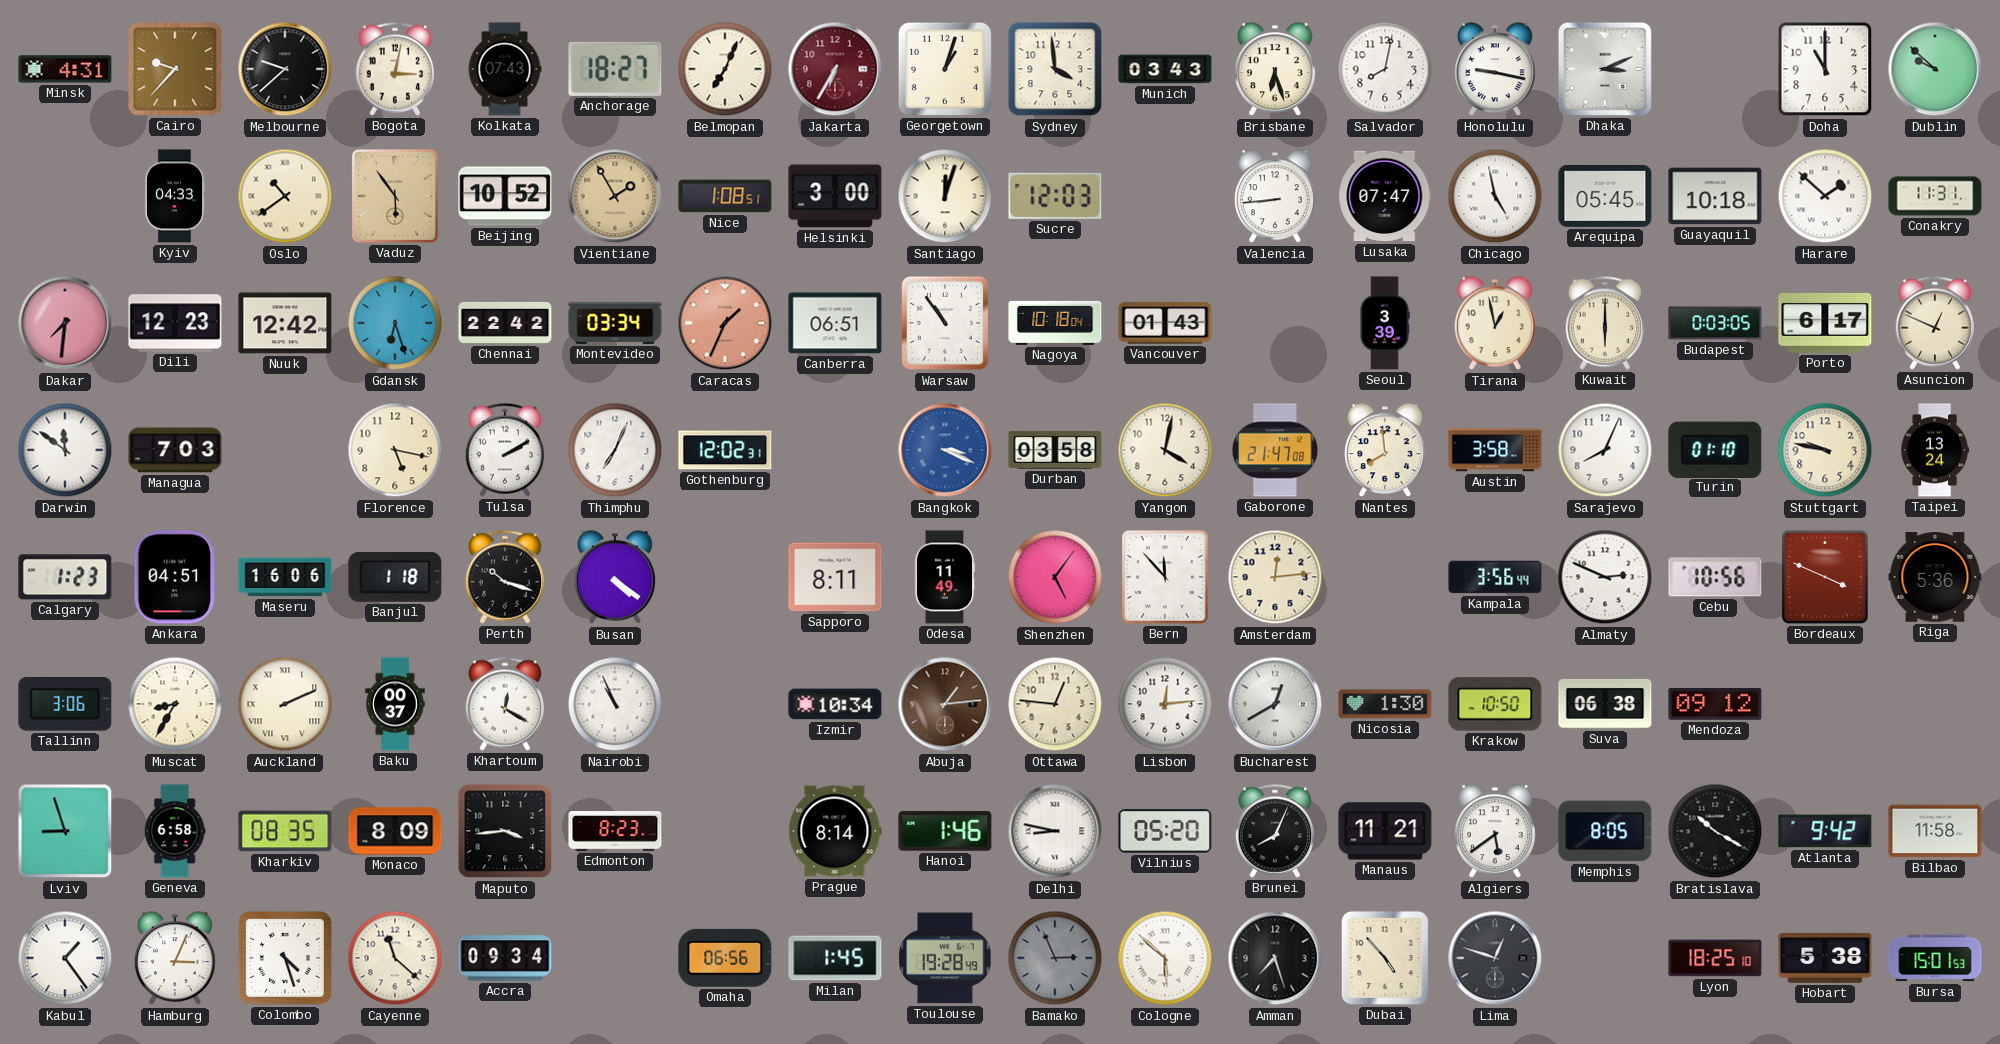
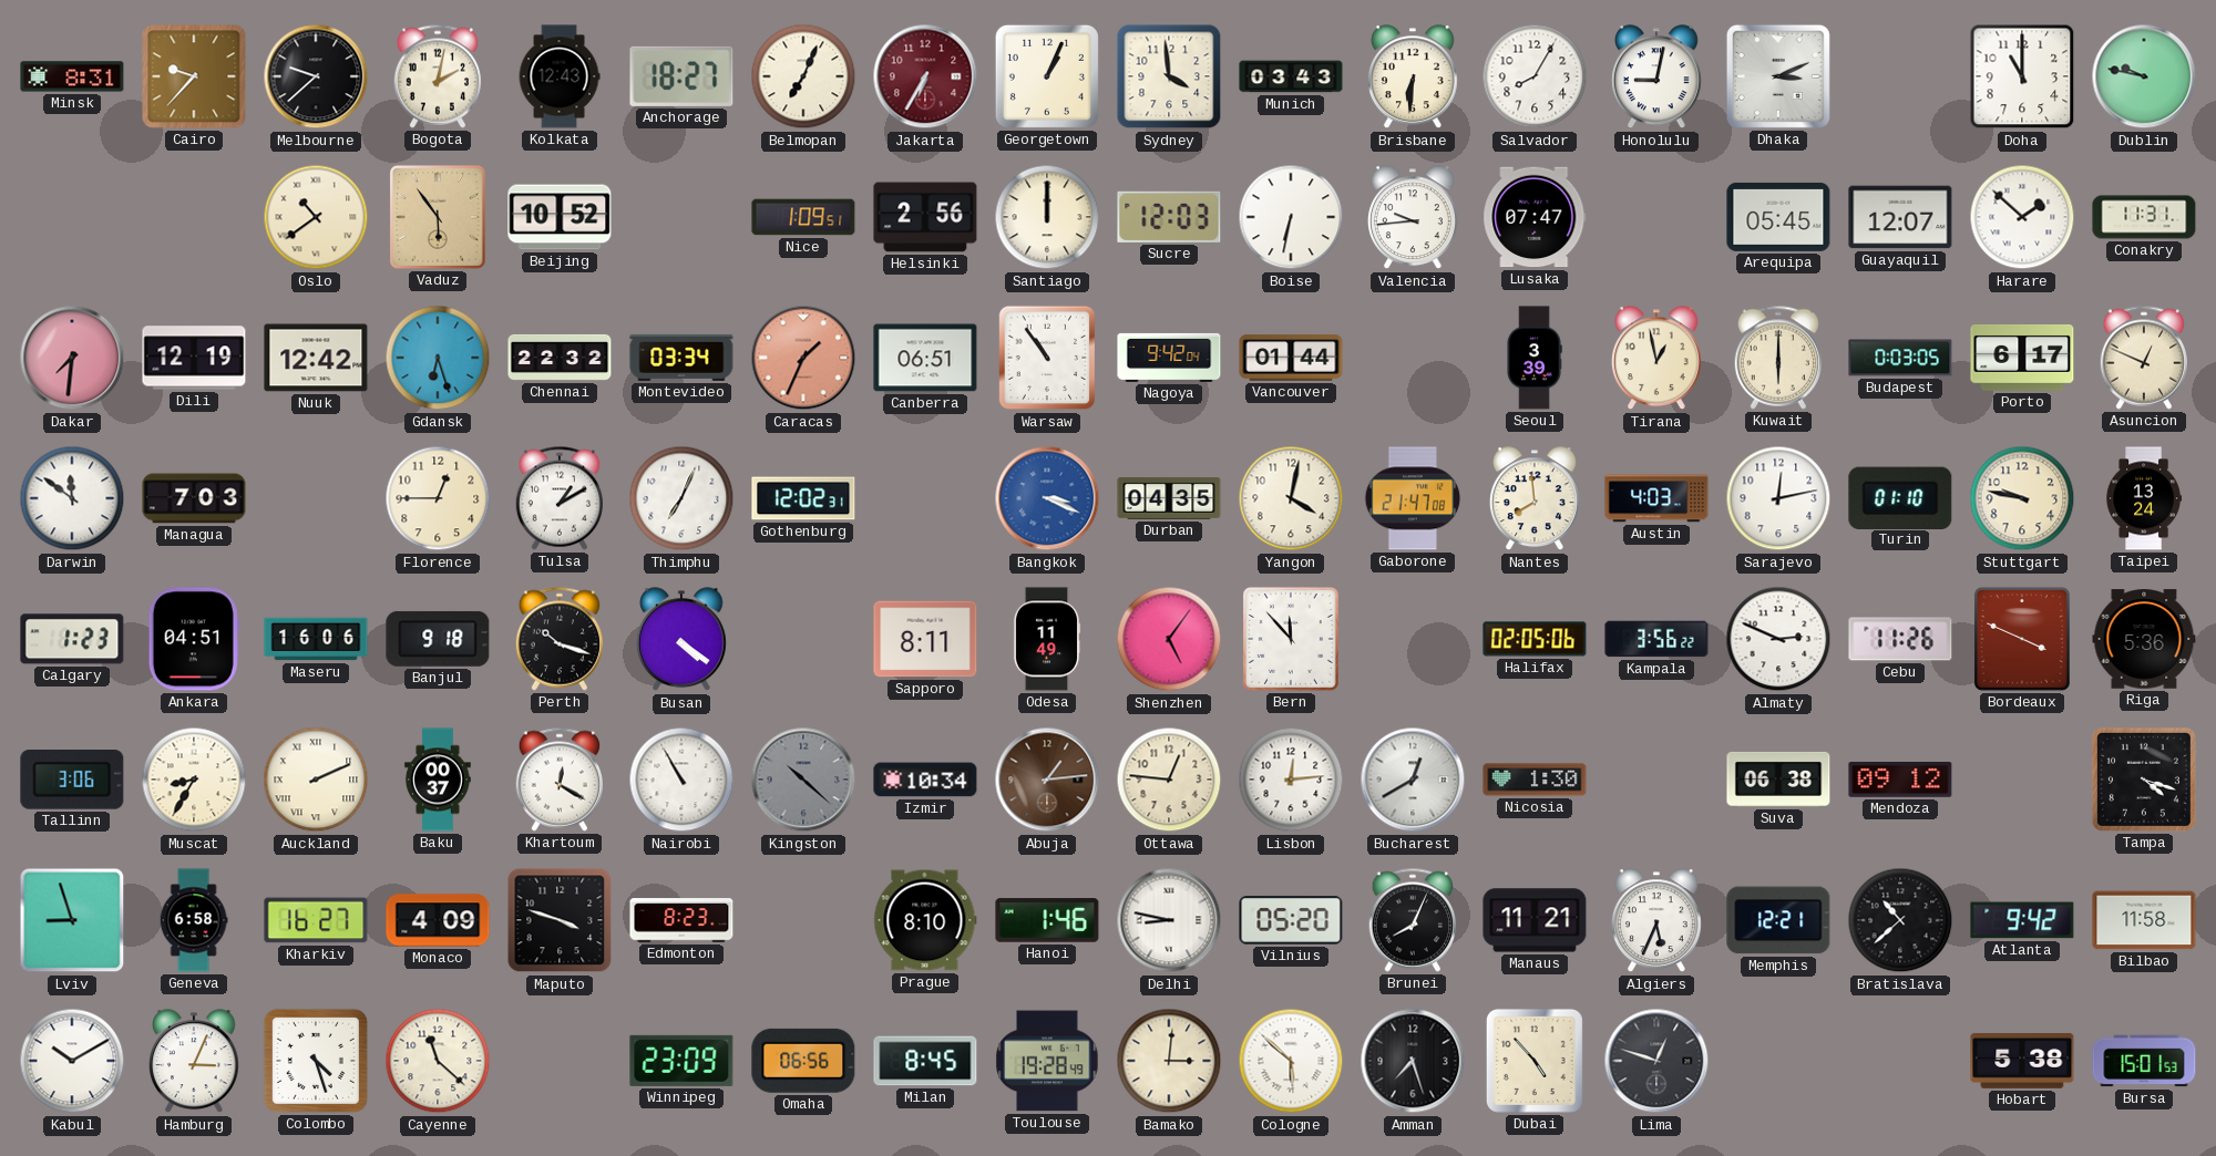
Minsk: 4:31 -> 8:31 (72, 76)
Bogota: 3:02 -> 2:02 (437, 76)
Kolkata: 07:43 -> 12:43 (560, 76)
Georgetown: 1:03 -> 1:04 (1047, 76)
Brisbane: 6:27 -> 6:31 (1413, 78)
Salvador: 8:02 -> 8:05 (1535, 76)
Honolulu: 9:17 -> 9:02 (1656, 78)
Dublin: 9:52 -> 9:47 (2144, 76)
Kyiv: 04:33 -> none (175, 196)
Vientiane: 1:55 -> none (615, 196)
Nice: 1:08 -> 1:09 (803, 217)
Helsinki: 3:00 -> 2:56 (925, 217)
Santiago: 12:03 -> 12:00 (1047, 217)
Boise: none -> 6:32 (1291, 217)
Valencia: 8:44 -> 9:44 (1413, 218)
Chicago: 4:58 -> none (1495, 196)
Guayaquil: 10:18 -> 12:07 (1900, 217)
Dili: 12:23 -> 12:19 (194, 358)
Chennai: 22:42 -> 22:32 (560, 358)
Nagoya: 10:18 -> 9:42 (1169, 358)
Vancouver: 01:43 -> 01:44 (1291, 358)
Florence: 5:17 -> 12:45 (438, 498)
Tulsa: 2:10 -> 1:10 (558, 498)
Durban: 03:58 -> 04:35 (1169, 498)
Austin: 3:58 -> 4:03 (1656, 498)
Sarajevo: 8:04 -> 12:13 (1778, 498)
Banjul: 1:18 -> 9:18 (438, 639)
Amsterdam: 12:14 -> none (1275, 577)
Halifax: none -> 02:05 (1535, 639)
Kampala: 3:56:44 -> 3:56:22 (1656, 639)
Cebu: 10:56 -> 11:26 (1900, 639)
Nairobi: 10:56 -> 10:55 (681, 780)
Kingston: none -> 10:22 (803, 780)
Krakow: 10:50 -> none (1495, 704)
Tampa: none -> 4:18 (2144, 780)
Kharkiv: 08:35 -> 16:27 (316, 920)
Monaco: 8:09 -> 4:09 (438, 920)
Maputo: 3:44 -> 3:48 (560, 920)
Prague: 8:14 -> 8:10 (925, 920)
Algiers: 5:39 -> 5:34 (1656, 921)
Memphis: 8:05 -> 12:21 (1778, 920)
Bratislava: 10:20 -> 10:38 (1900, 920)
Kabul: 1:24 -> 10:10 (72, 1061)
Accra: 09:34 -> none (505, 958)
Winnipeg: none -> 23:09 (681, 1061)
Milan: 1:45 -> 8:45 (925, 1061)
Bamako: 2:56 -> 3:01 (1169, 1061)
Bamako dial: grey -> cream (1169, 1061)
Lyon: 18:25 -> none (1715, 958)
